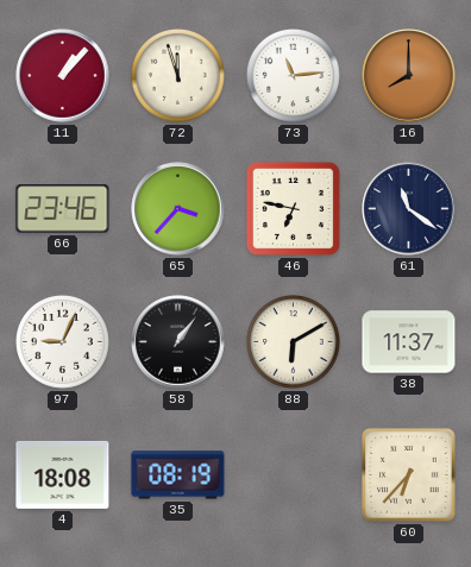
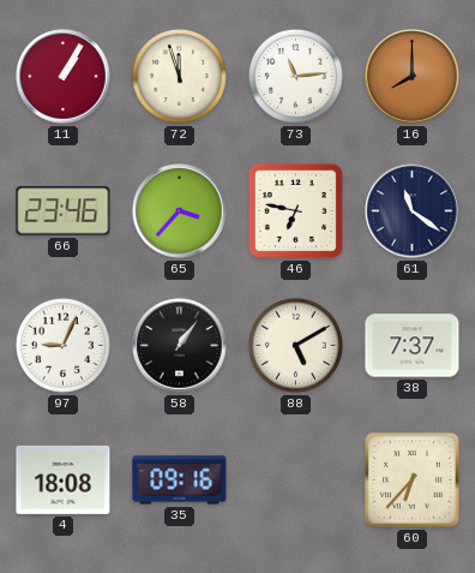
11: 1:07 -> 1:05 (64, 77)
88: 6:10 -> 5:10 (295, 345)
38: 11:37 -> 7:37 (413, 346)
35: 08:19 -> 09:16 (180, 481)
